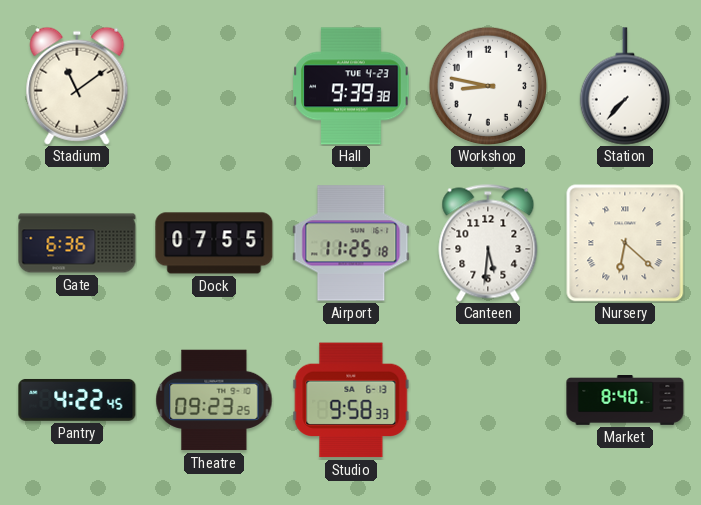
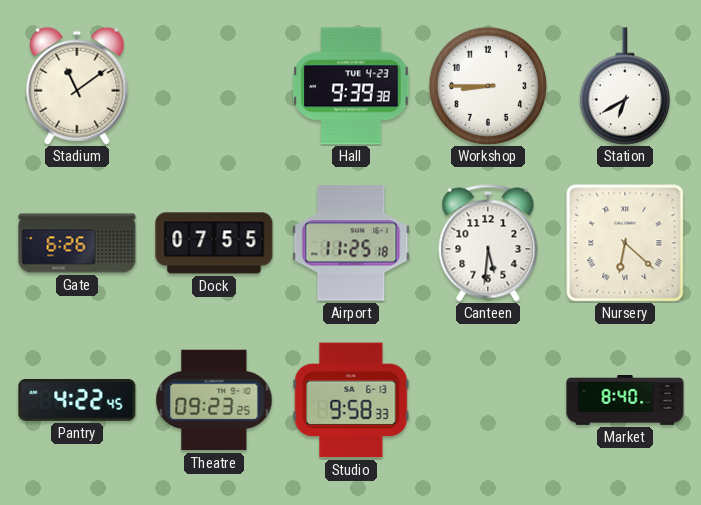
Workshop: 8:47 -> 8:45 (488, 86)
Station: 7:37 -> 6:40 (624, 86)
Gate: 6:36 -> 6:26 (77, 243)
